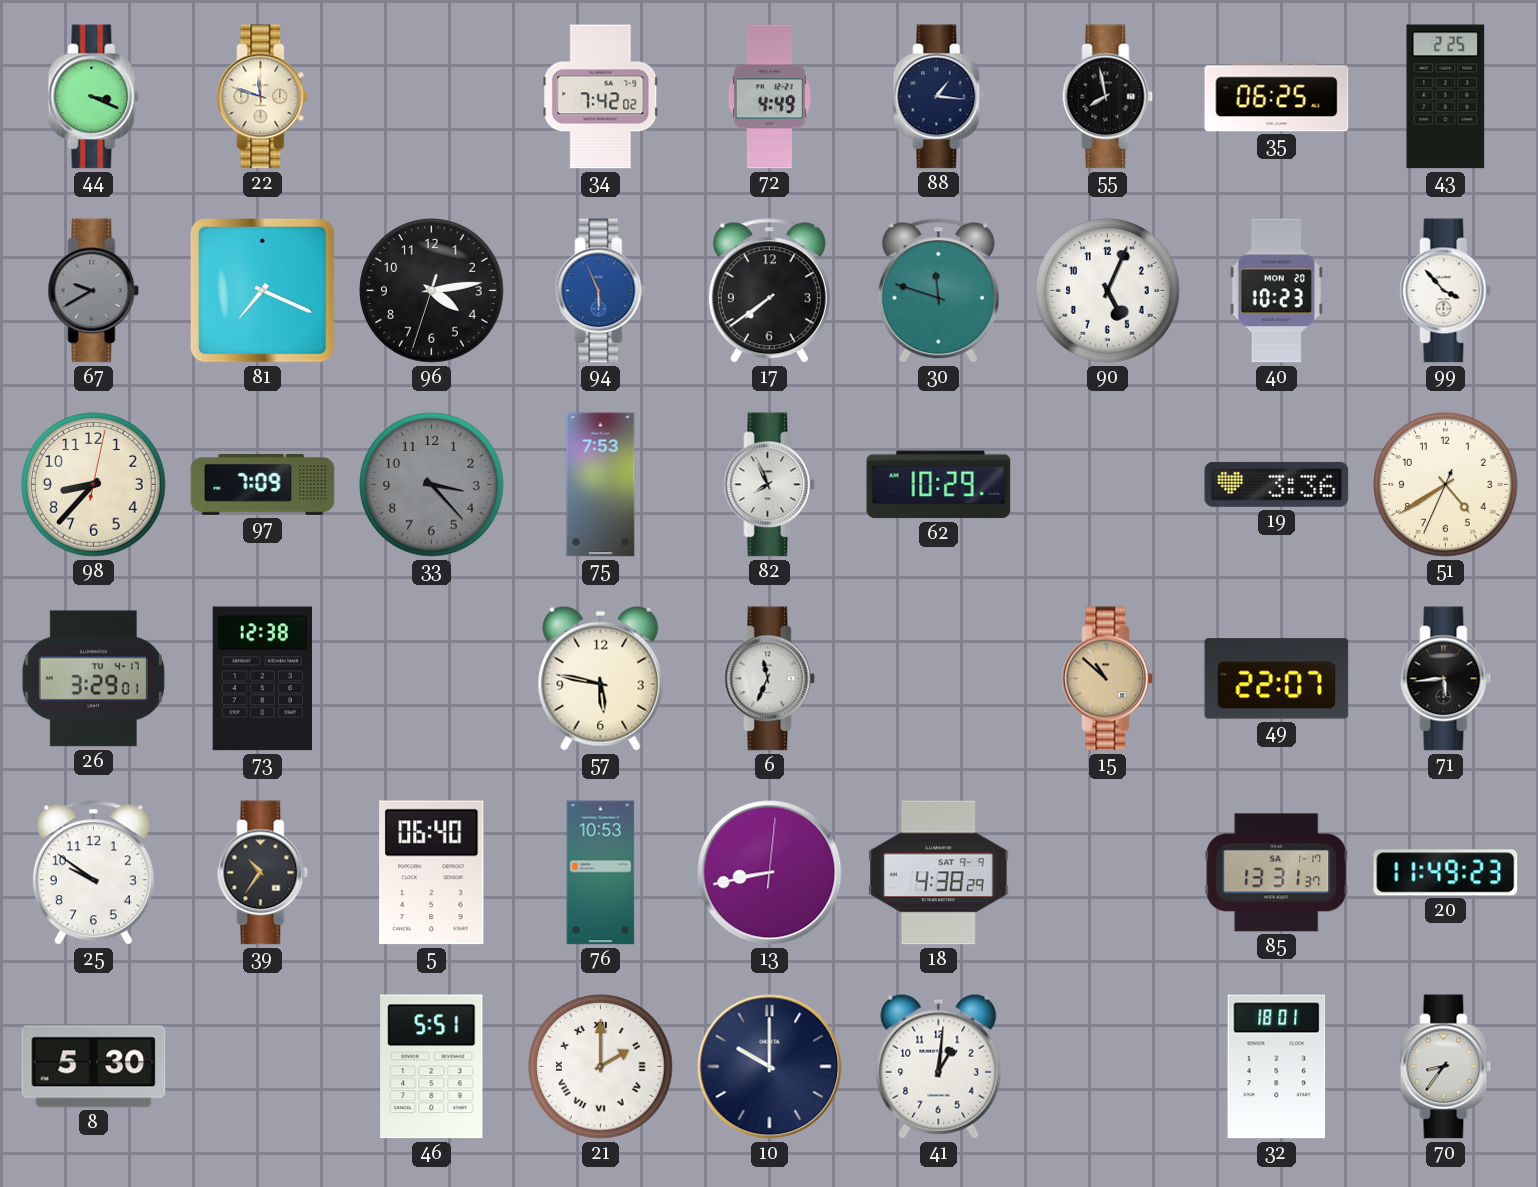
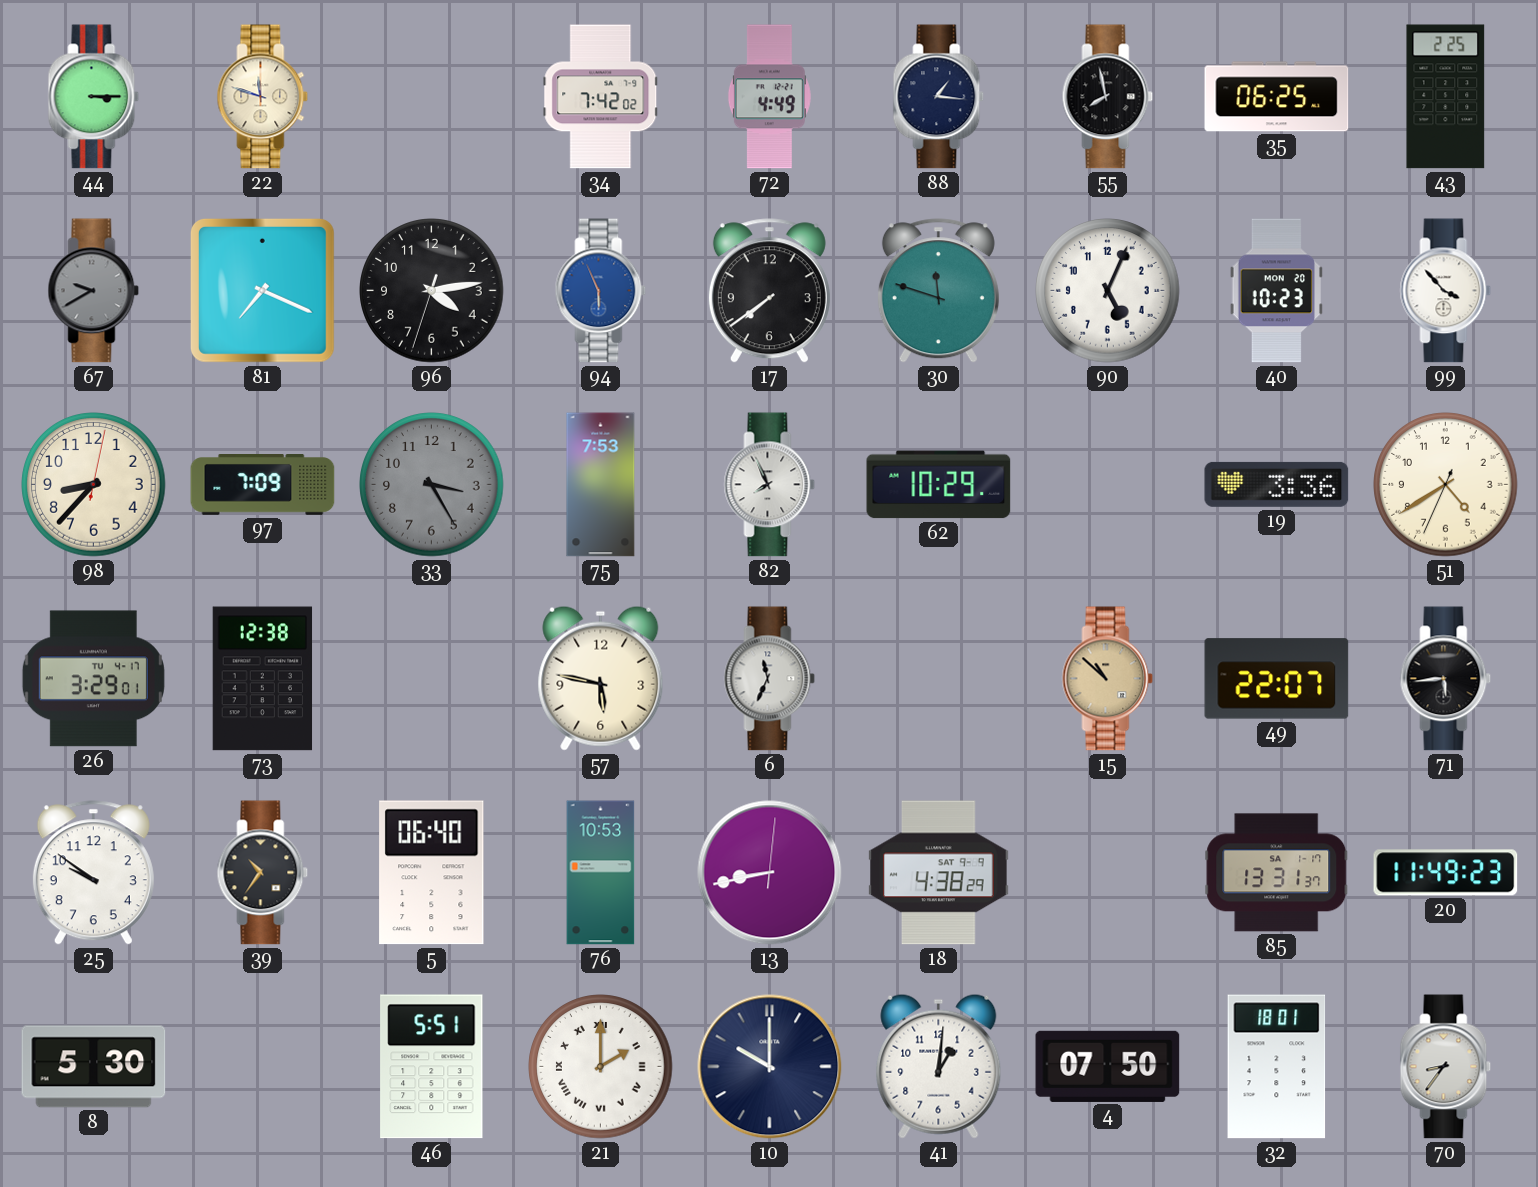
44: 3:19 -> 3:15 (94, 97)
33: 3:23 -> 3:25 (432, 485)
4: none -> 07:50 (1108, 1066)
